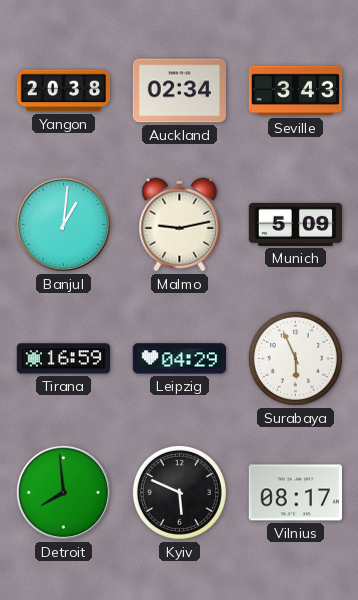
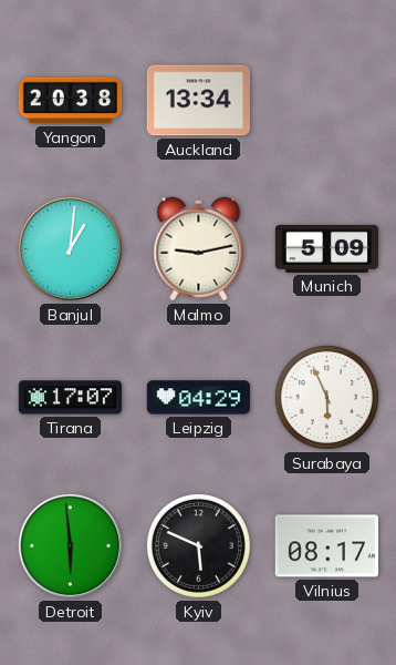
Auckland: 02:34 -> 13:34 (198, 101)
Seville: 3:43 -> none (295, 91)
Tirana: 16:59 -> 17:07 (70, 398)
Detroit: 7:59 -> 5:59 (70, 545)
